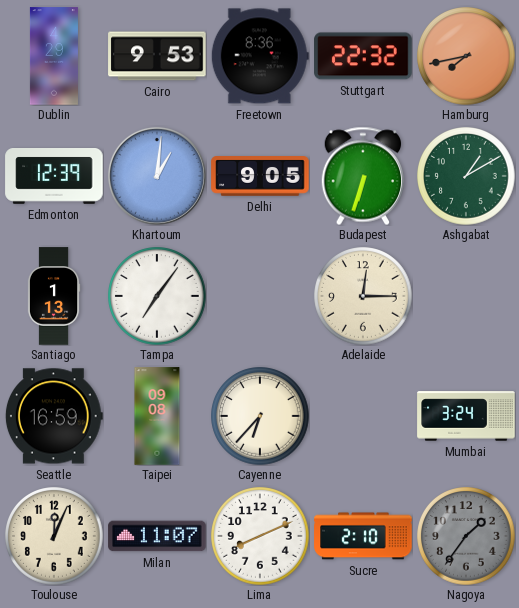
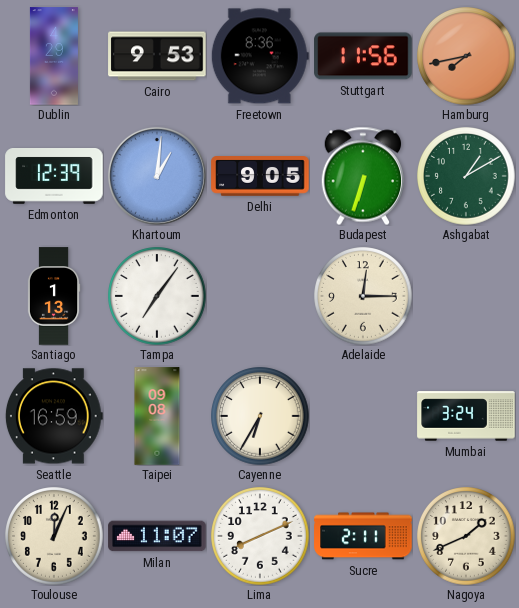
Stuttgart: 22:32 -> 11:56 (363, 56)
Cayenne: 6:37 -> 6:35 (260, 416)
Sucre: 2:10 -> 2:11 (363, 536)
Nagoya: 1:36 -> 1:41 (466, 536)
Nagoya dial: grey -> cream (466, 536)
